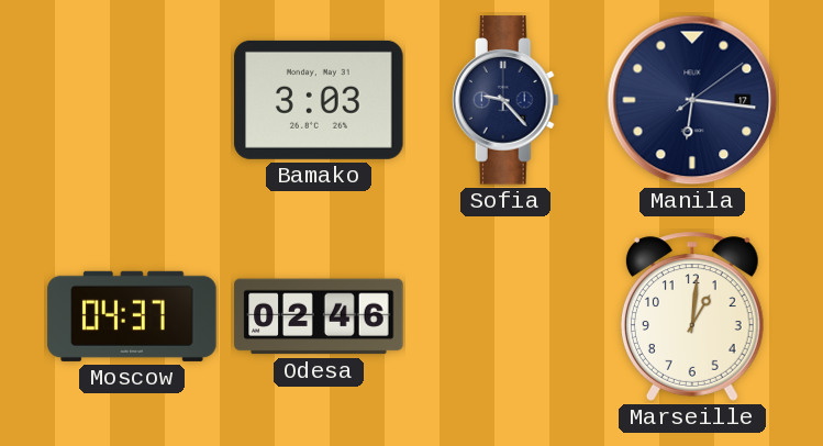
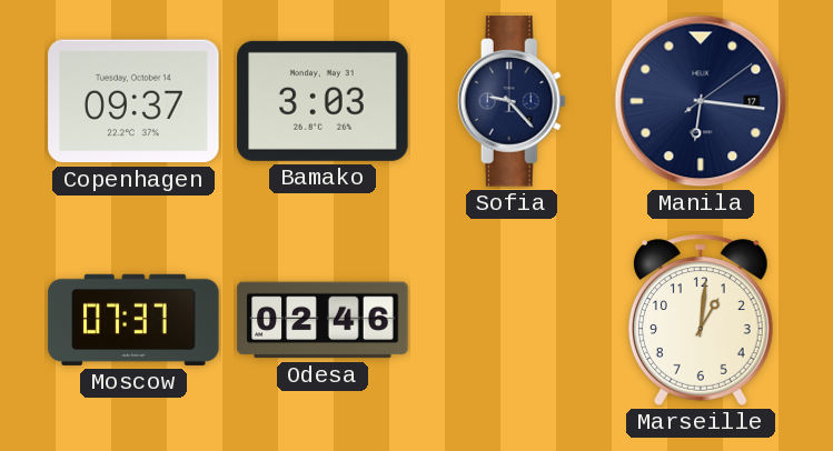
Copenhagen: none -> 09:37 (133, 101)
Moscow: 04:37 -> 07:37 (133, 320)
